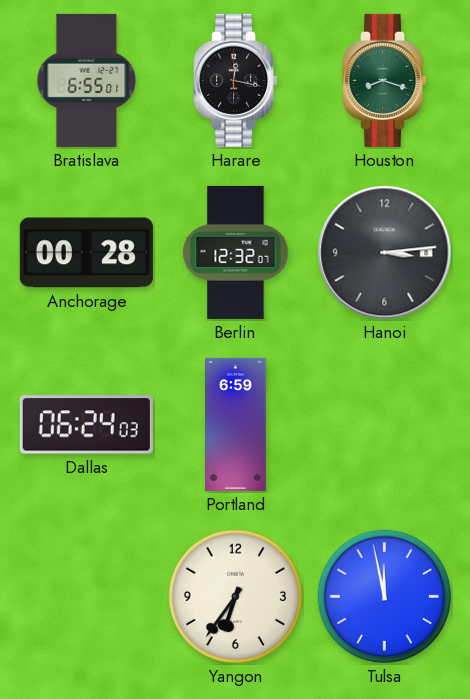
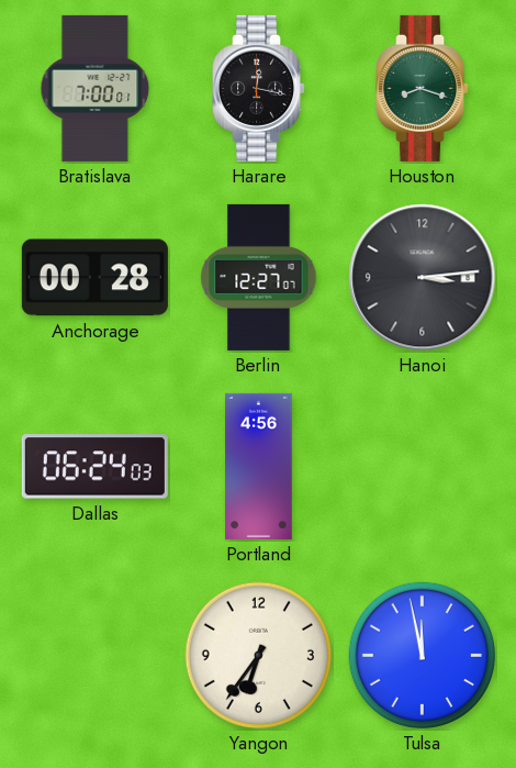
Bratislava: 6:55 -> 7:00 (96, 88)
Berlin: 12:32 -> 12:27 (259, 277)
Portland: 6:59 -> 4:56 (259, 466)
